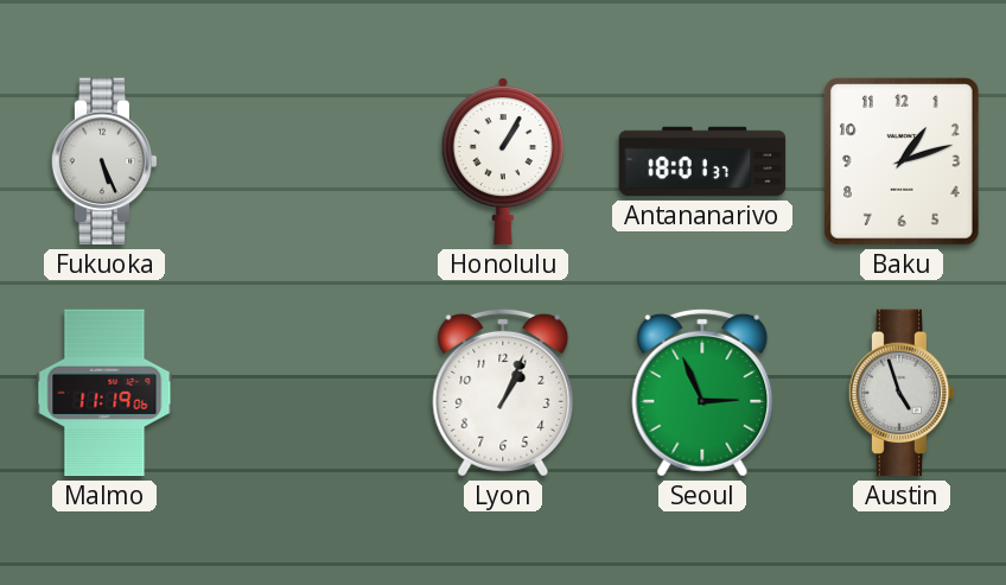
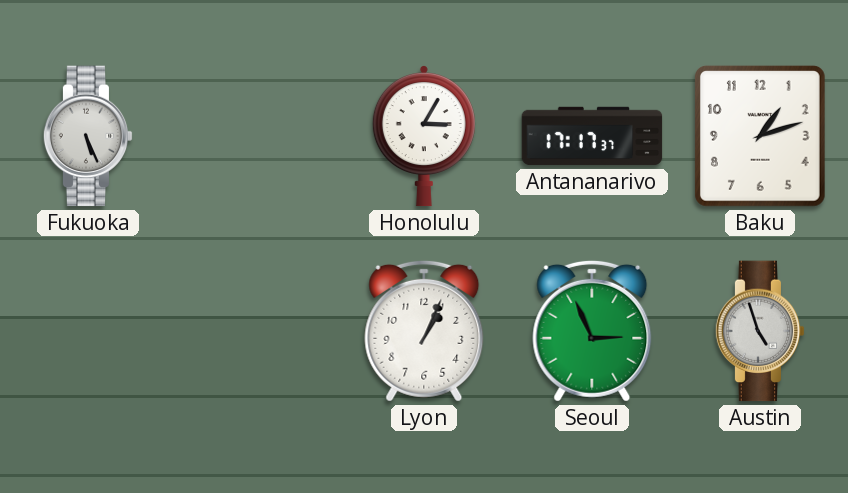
Honolulu: 1:05 -> 3:05 (424, 137)
Antananarivo: 18:01 -> 17:17 (592, 136)
Malmo: 11:19 -> none (104, 393)
